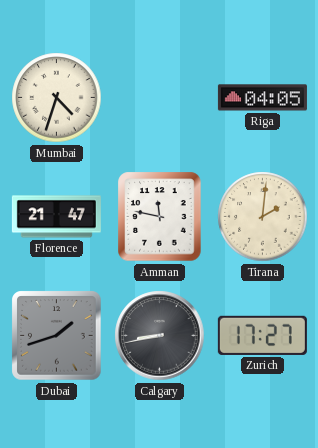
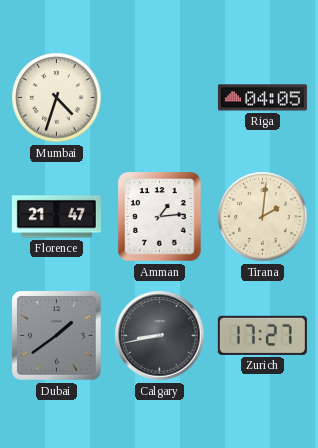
Amman: 11:47 -> 1:14 (160, 217)
Dubai: 1:42 -> 1:39 (57, 336)
